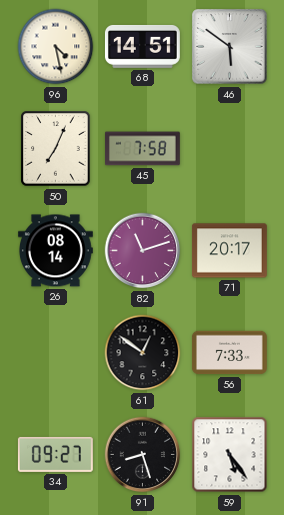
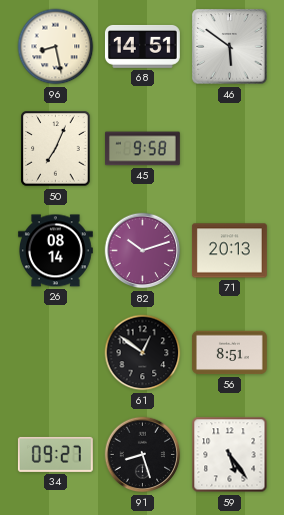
96: 4:28 -> 8:28 (56, 47)
45: 7:58 -> 9:58 (142, 149)
82: 11:12 -> 10:12 (143, 251)
71: 20:17 -> 20:13 (229, 251)
56: 7:33 -> 8:51 (230, 353)
